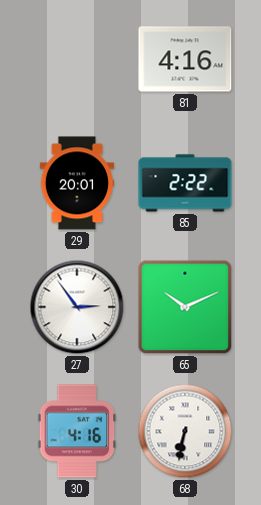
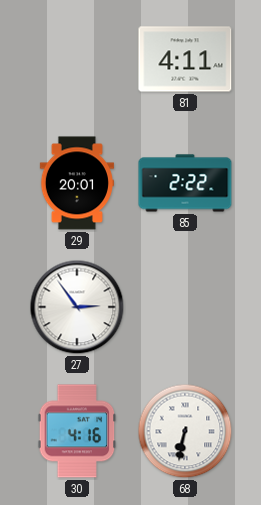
81: 4:16 -> 4:11 (185, 59)
65: 10:11 -> none (185, 307)
